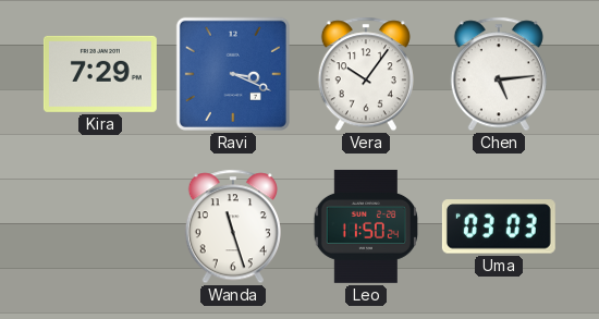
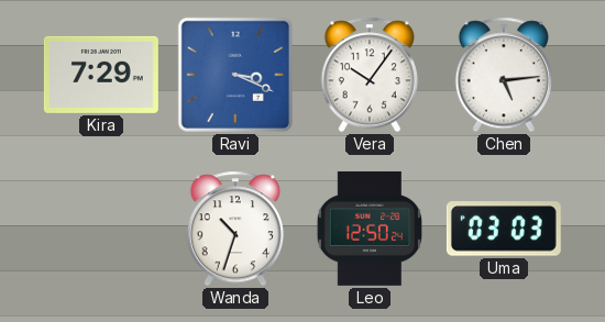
Wanda: 11:27 -> 10:33 (235, 229)
Leo: 11:50 -> 12:50 (369, 229)
